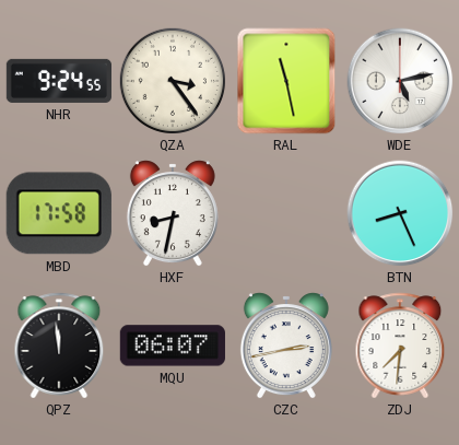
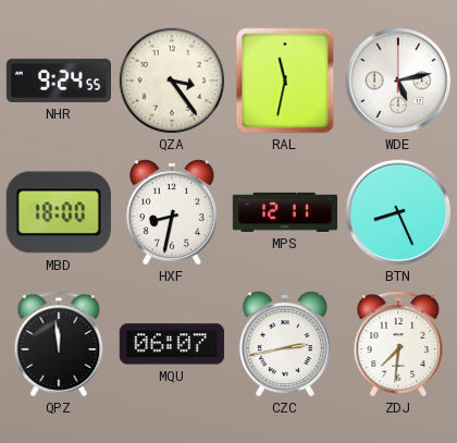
RAL: 11:28 -> 11:32 (285, 81)
MBD: 17:58 -> 18:00 (59, 212)
MPS: none -> 12:11 (284, 212)
